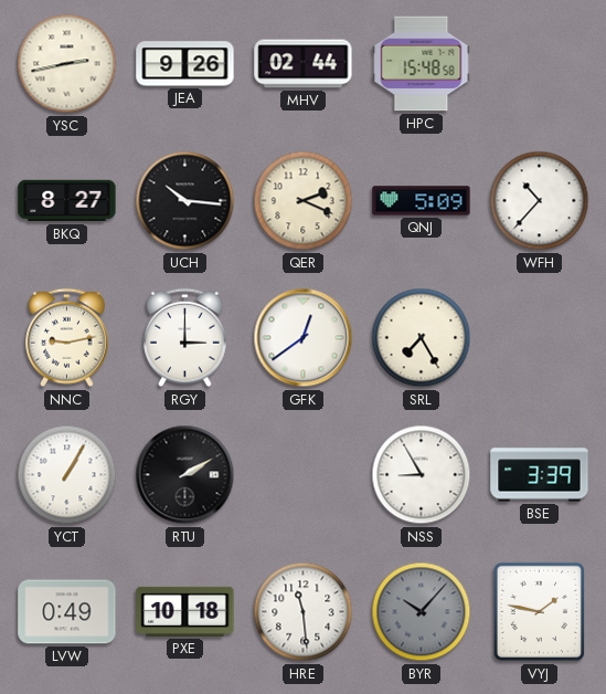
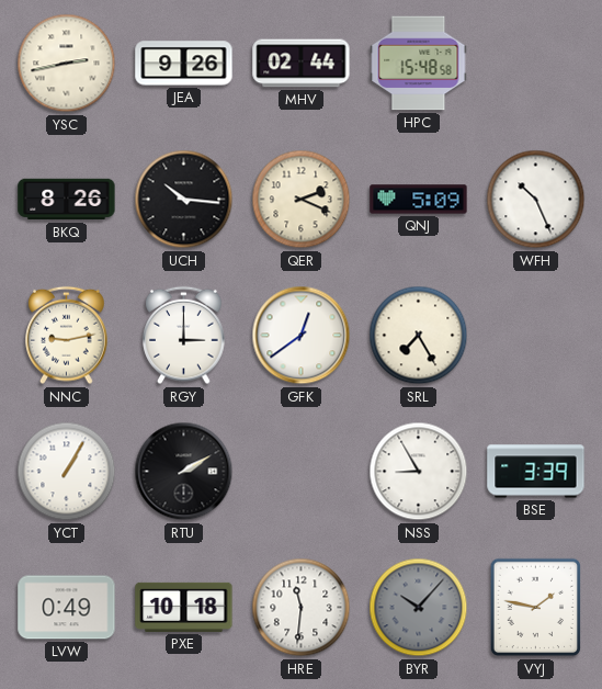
BKQ: 8:27 -> 8:26 (67, 200)
WFH: 10:37 -> 10:26 (536, 200)
HRE: 11:29 -> 11:31 (302, 608)
